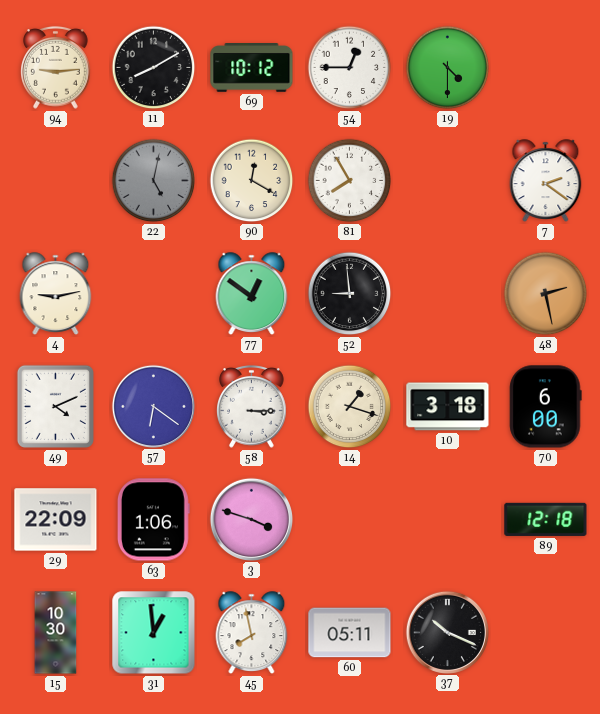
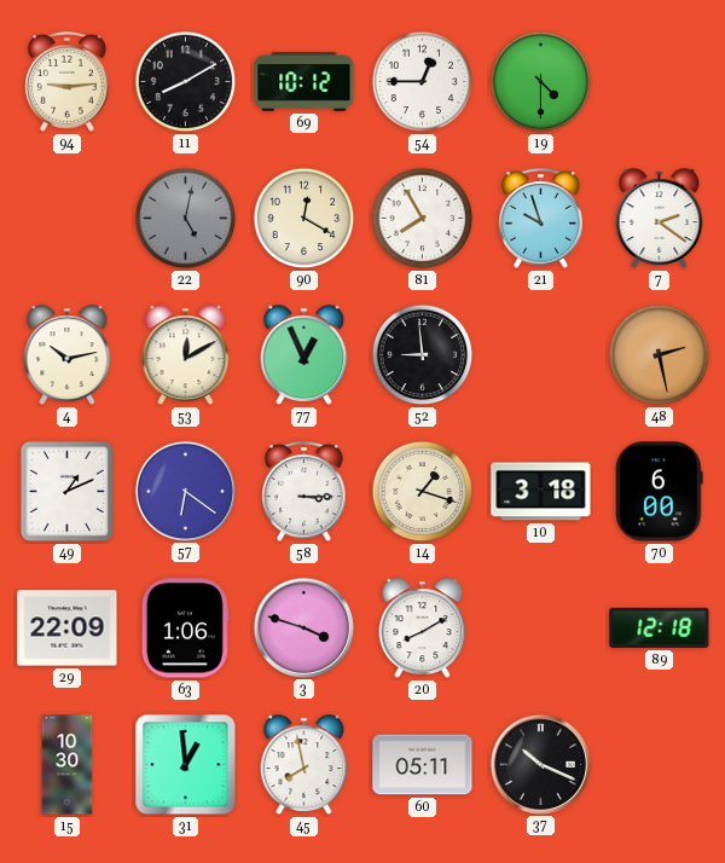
21: none -> 9:57 (541, 218)
4: 9:13 -> 10:13 (68, 355)
53: none -> 12:10 (186, 355)
77: 12:51 -> 12:56 (304, 355)
49: 4:11 -> 1:11 (66, 491)
20: none -> 8:10 (423, 629)
